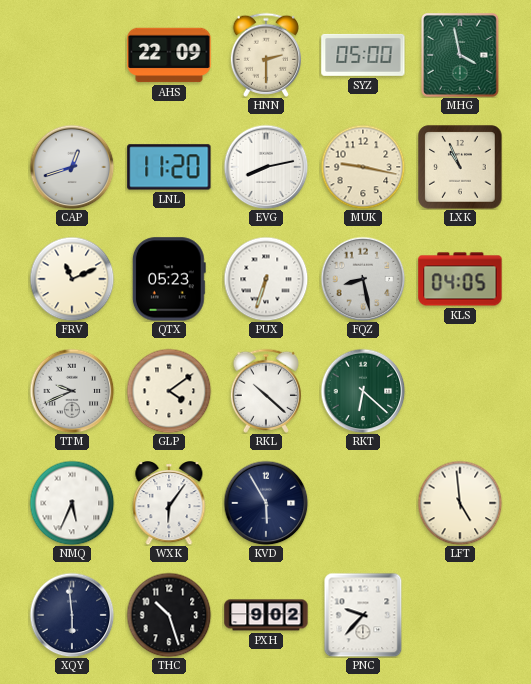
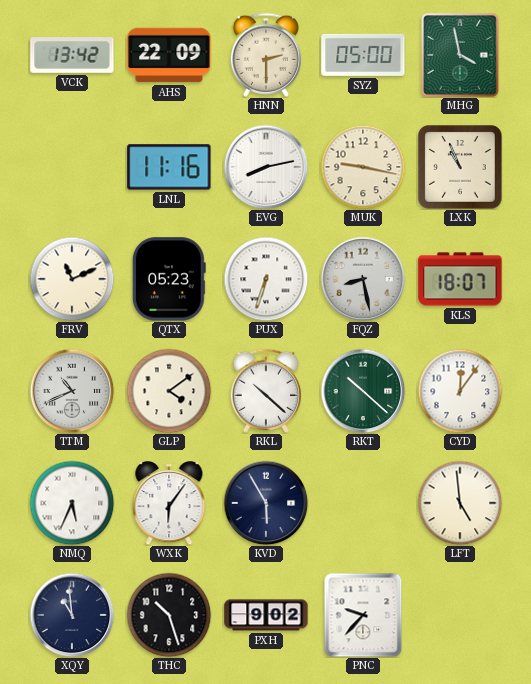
VCK: none -> 13:42 (72, 55)
CAP: 12:42 -> none (72, 167)
LNL: 11:20 -> 11:16 (169, 167)
KLS: 04:05 -> 18:07 (460, 279)
TTM: 9:41 -> 10:41 (72, 391)
RKT: 6:22 -> 10:22 (363, 391)
CYD: none -> 12:06 (460, 391)
XQY: 5:59 -> 10:59 (72, 615)
